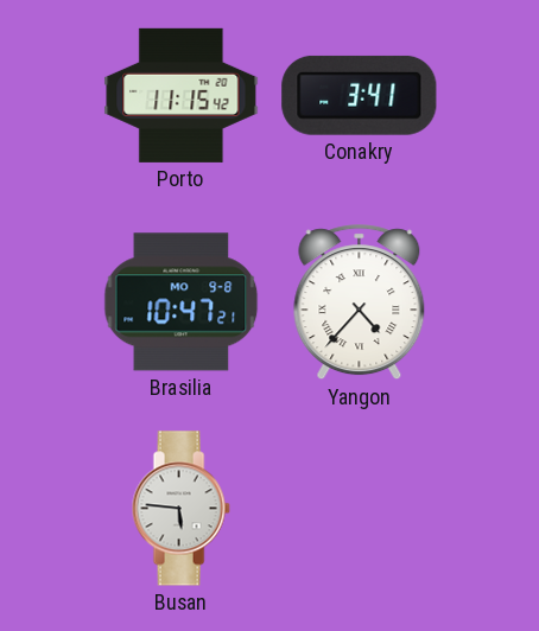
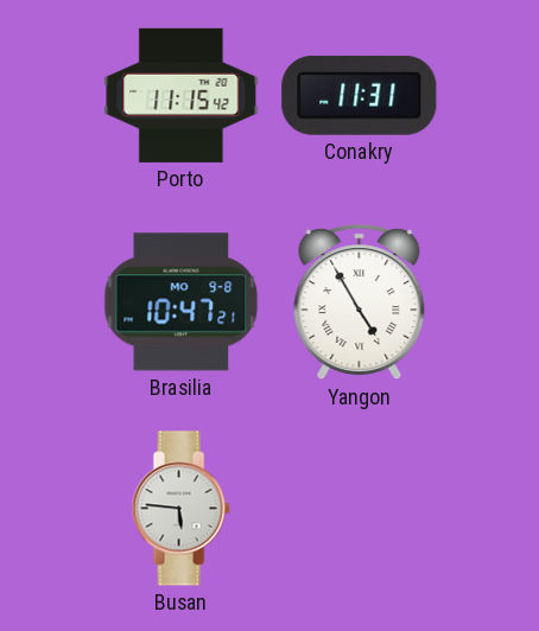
Conakry: 3:41 -> 11:31 (360, 95)
Yangon: 4:37 -> 4:55 (360, 302)
